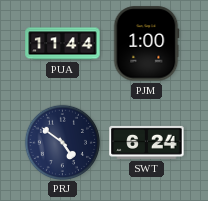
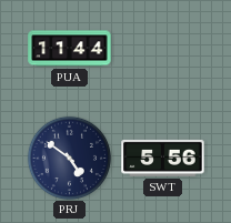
PJM: 1:00 -> none (146, 44)
SWT: 6:24 -> 5:56 (163, 158)
